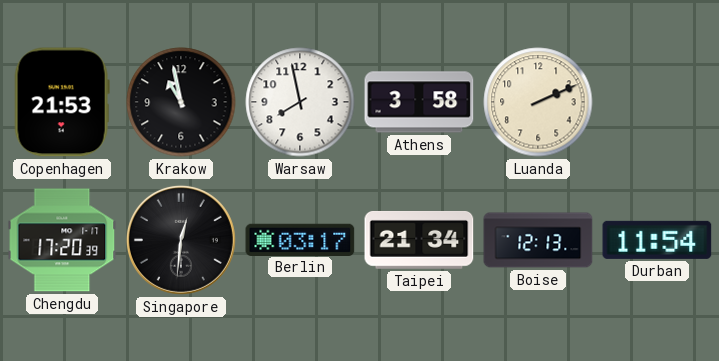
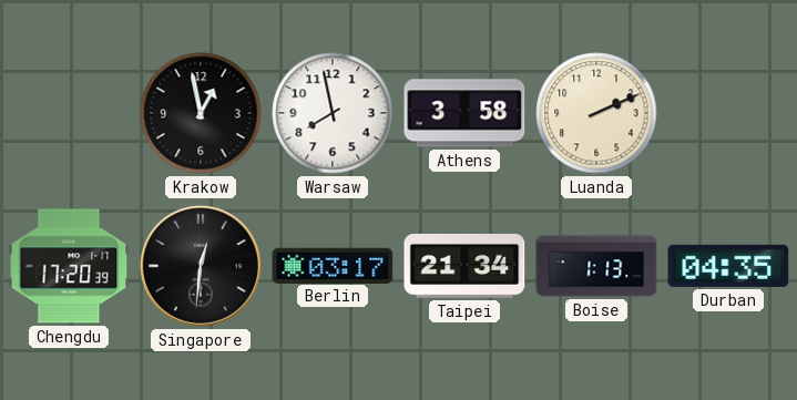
Copenhagen: 21:53 -> none (62, 102)
Krakow: 10:58 -> 12:58 (201, 113)
Boise: 12:13 -> 1:13 (596, 266)
Durban: 11:54 -> 04:35 (728, 266)
